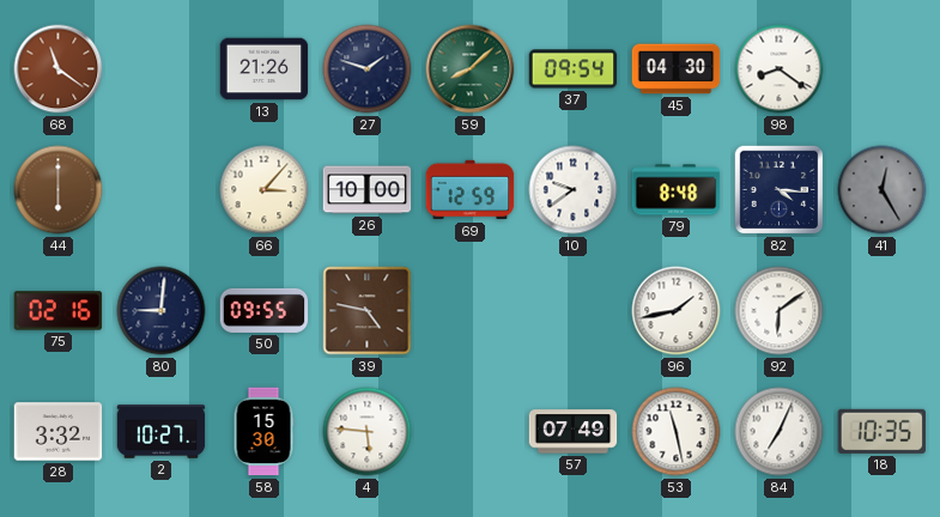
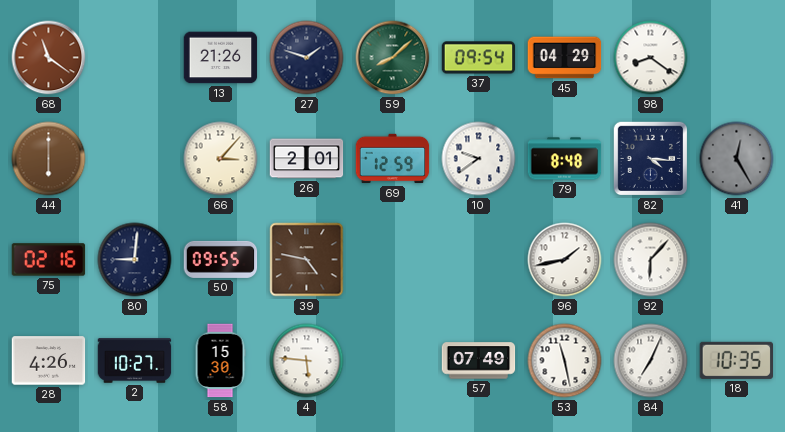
45: 04:30 -> 04:29 (565, 58)
26: 10:00 -> 2:01 (307, 159)
92: 6:09 -> 6:07 (651, 260)
28: 3:32 -> 4:26 (49, 361)
